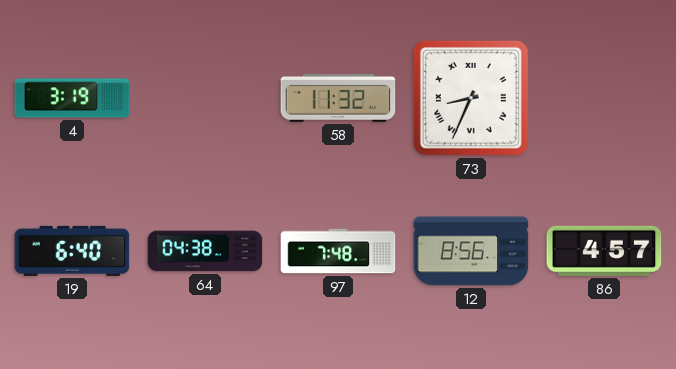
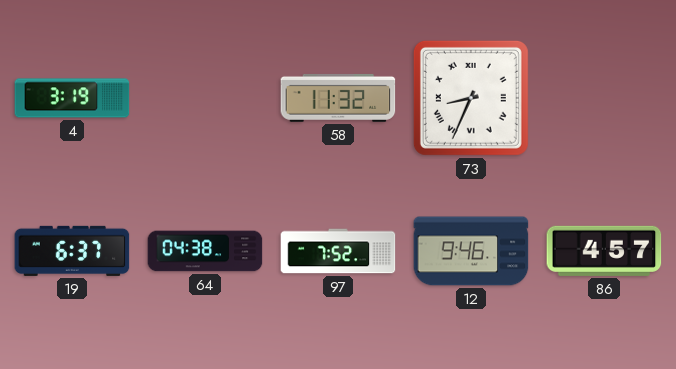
19: 6:40 -> 6:37 (72, 251)
97: 7:48 -> 7:52 (338, 251)
12: 8:56 -> 9:46 (471, 251)
